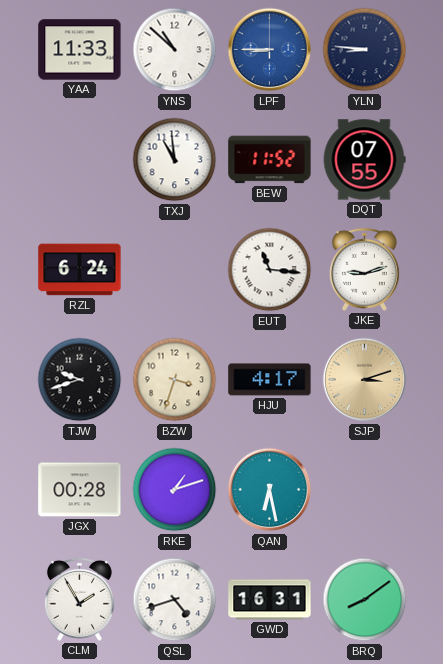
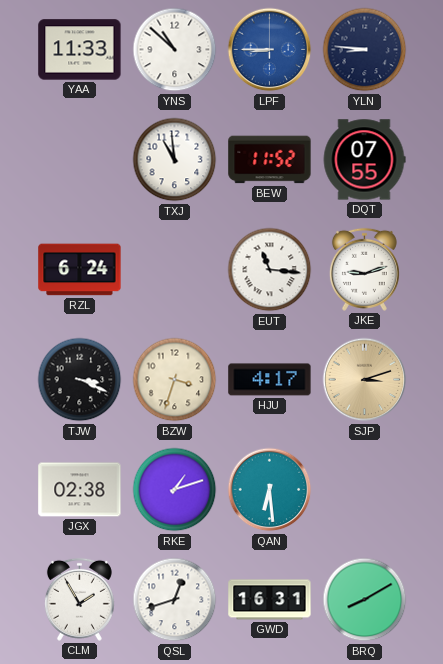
TJW: 9:42 -> 3:19 (80, 380)
JGX: 00:28 -> 02:38 (80, 490)
QAN: 6:28 -> 6:29 (270, 490)
QSL: 4:42 -> 12:42 (175, 600)
BRQ: 8:09 -> 8:10 (365, 600)
